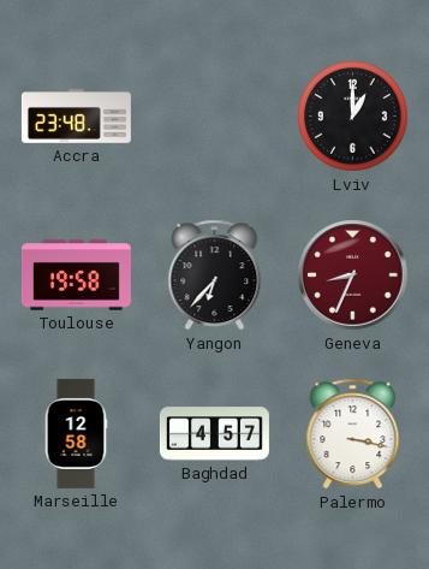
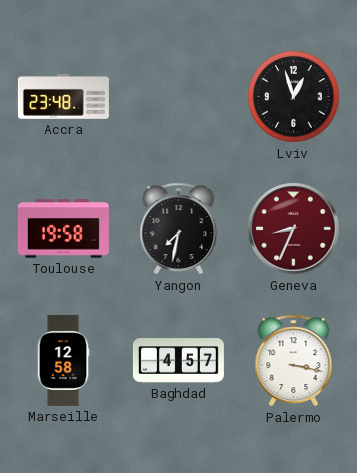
Lviv: 1:00 -> 12:57 (294, 97)
Yangon: 6:37 -> 7:32 (179, 229)
